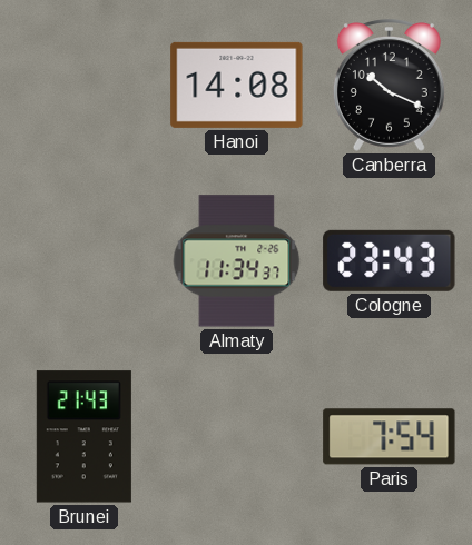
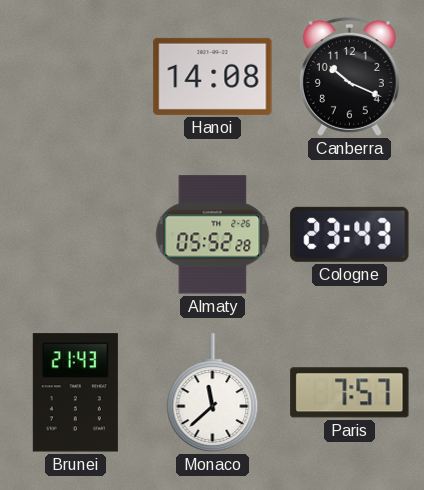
Almaty: 11:34 -> 05:52 (213, 235)
Monaco: none -> 11:38 (213, 393)
Paris: 7:54 -> 7:57 (350, 393)
